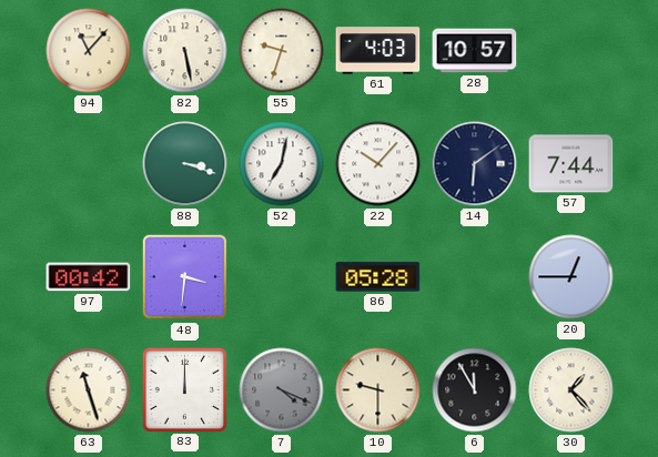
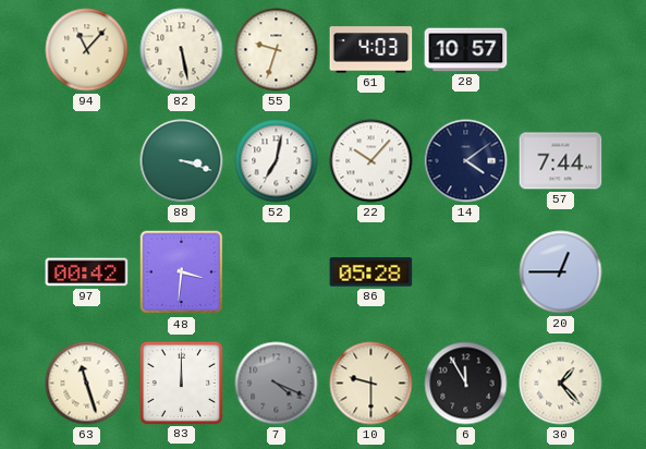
14: 6:09 -> 4:09 (466, 161)
